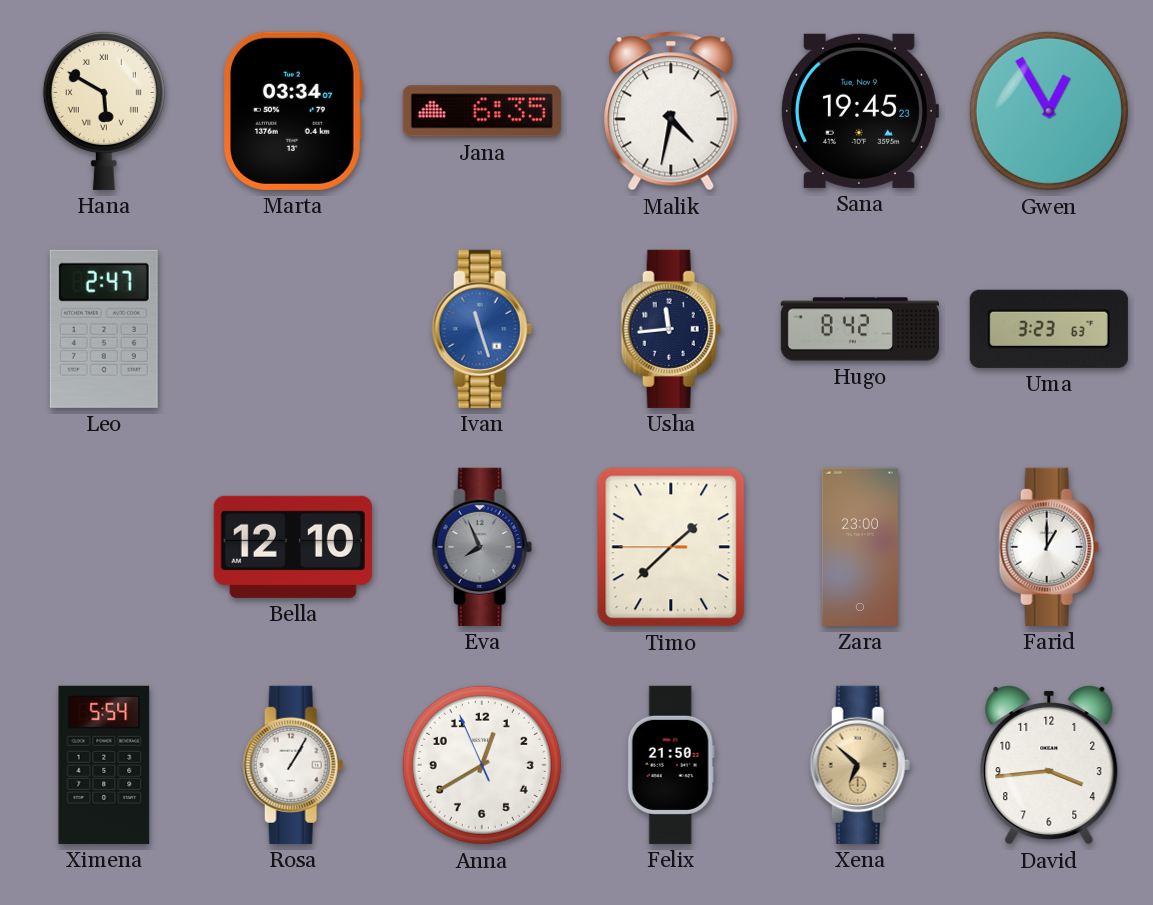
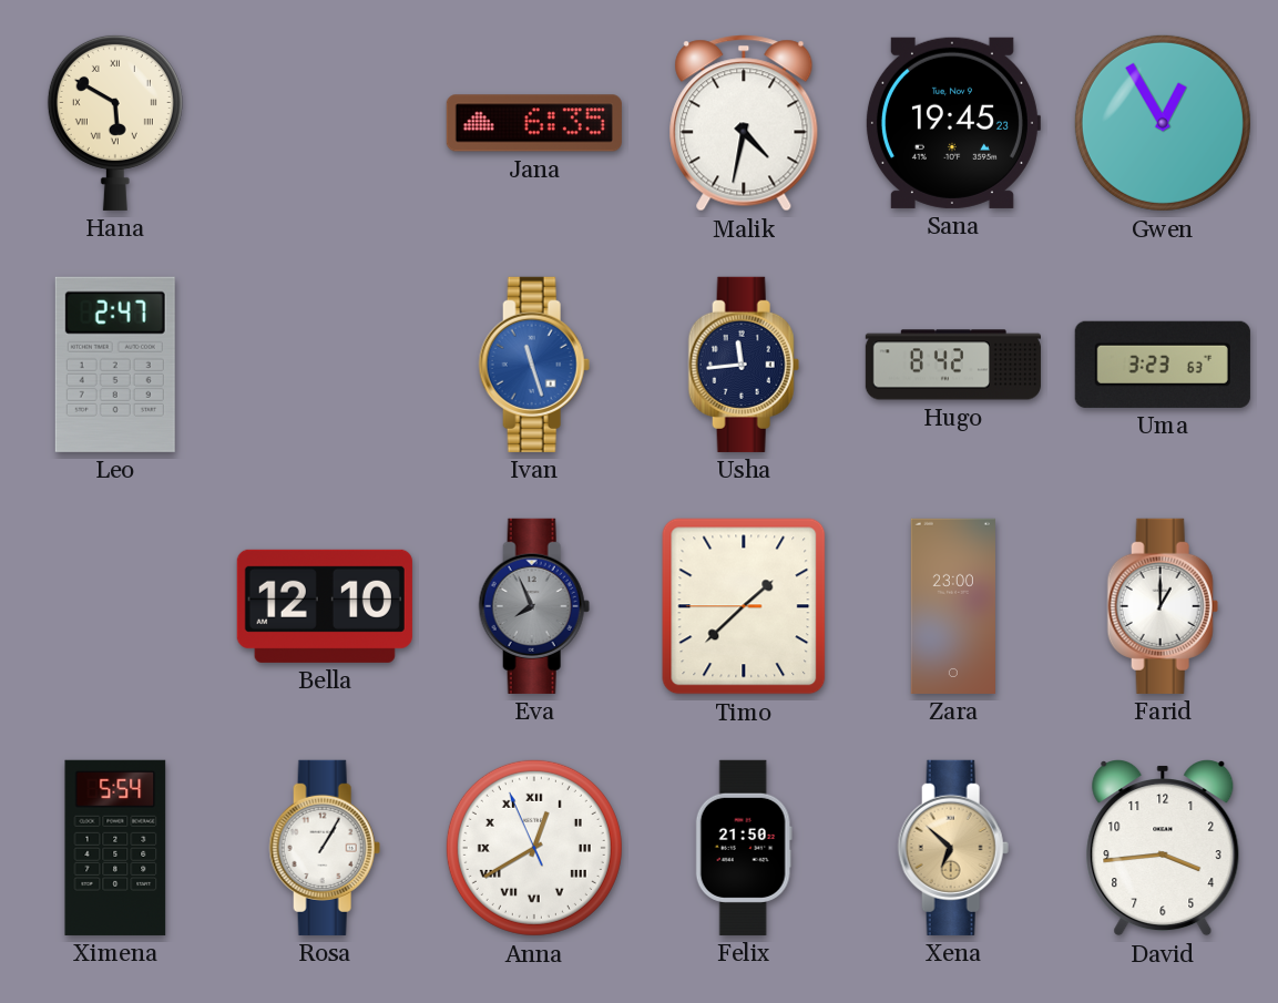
Marta: 03:34 -> none (293, 111)
Anna numerals: Arabic -> Roman (534, 848)
